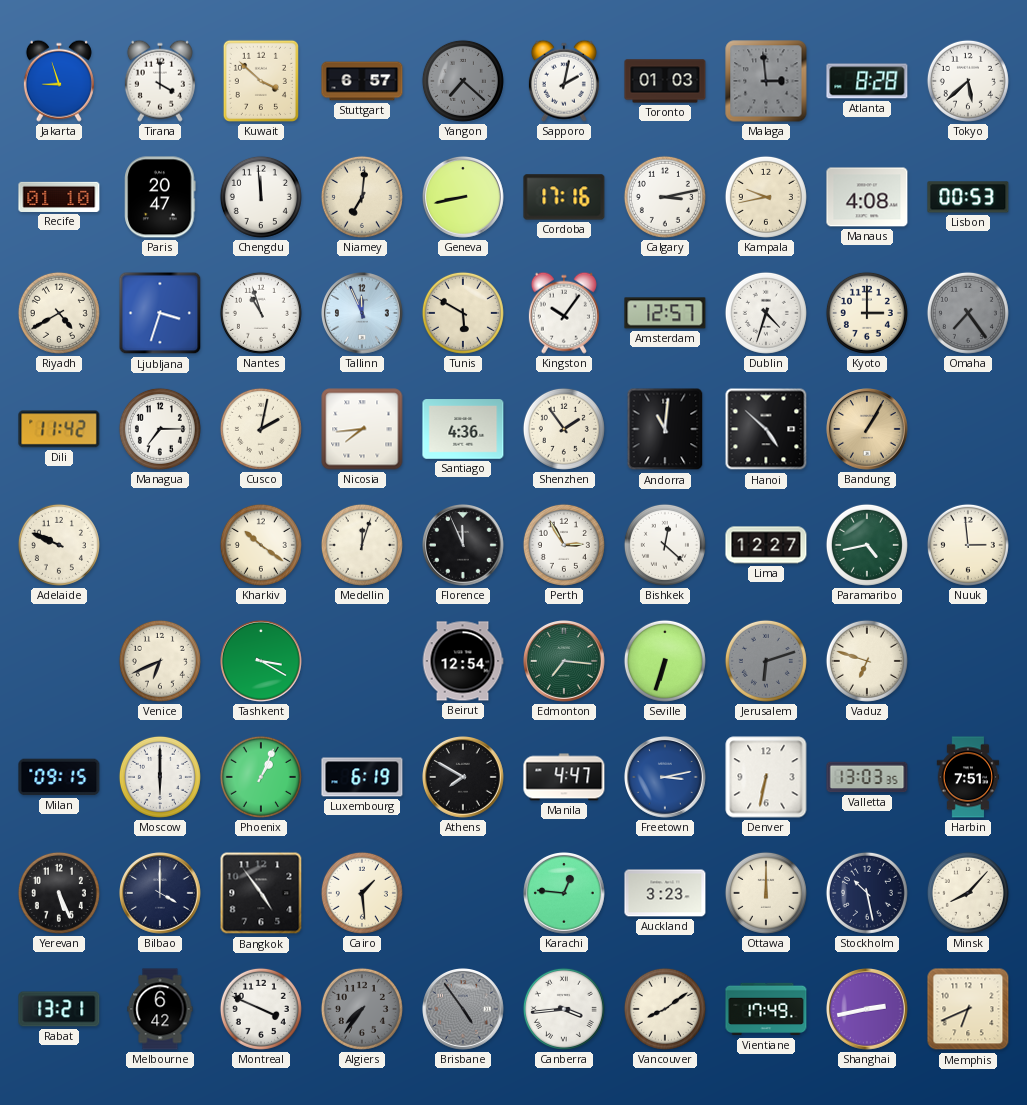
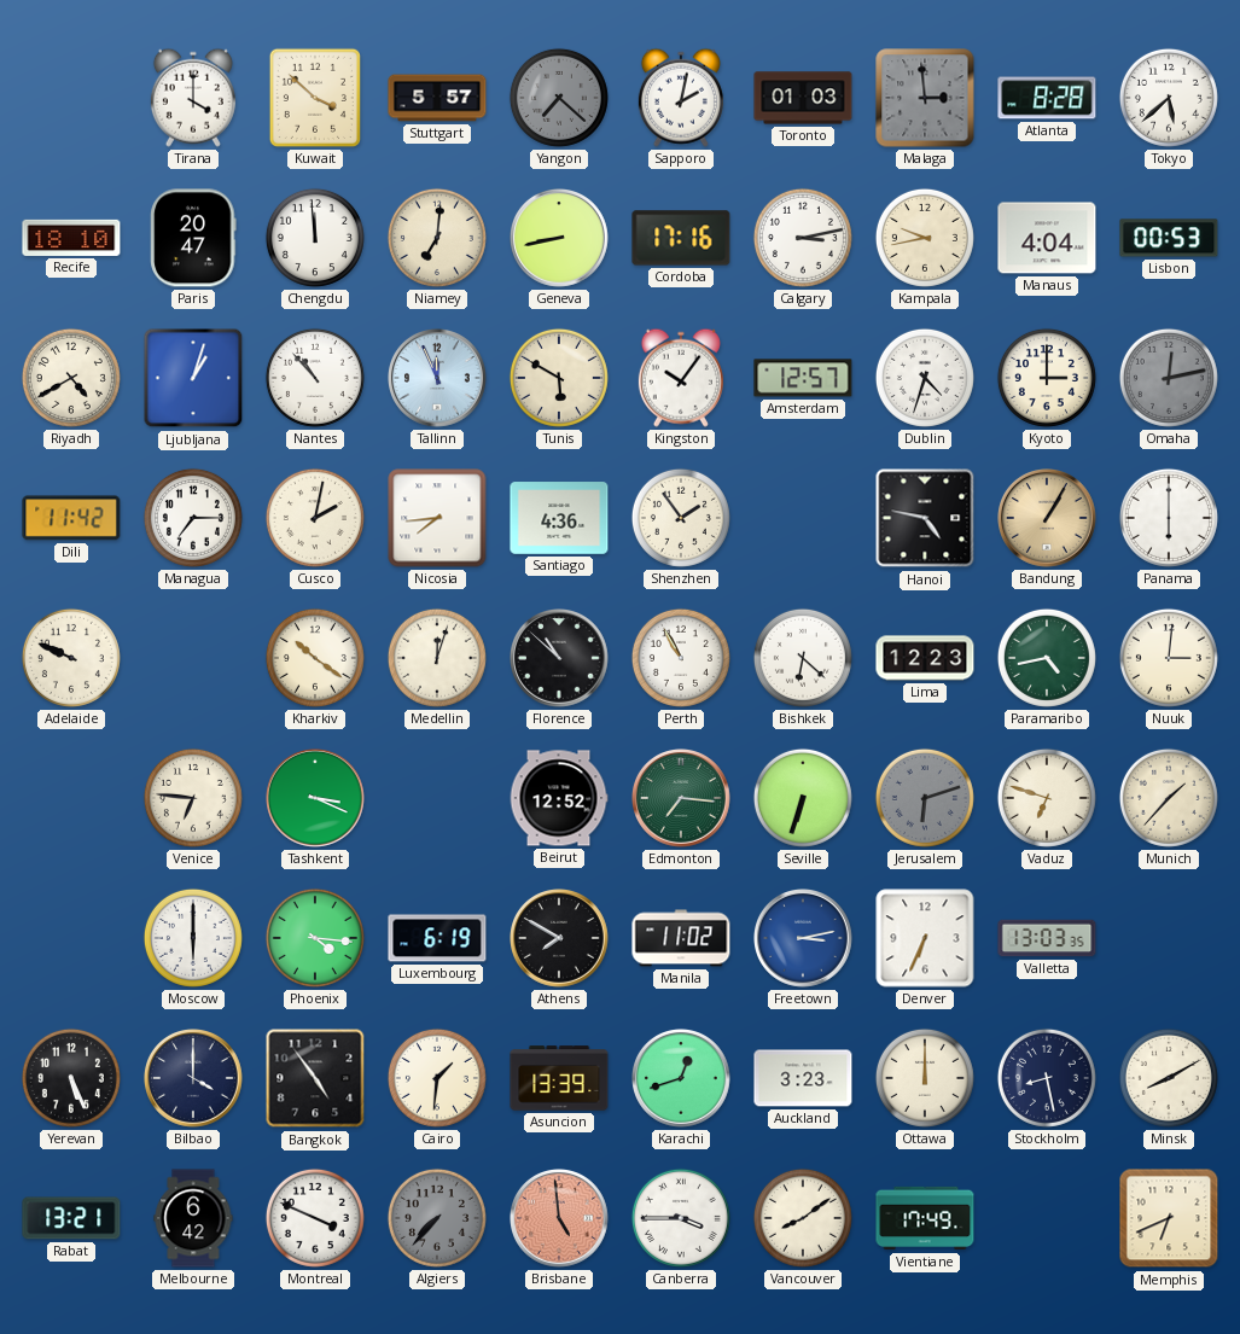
Jakarta: 8:57 -> none (59, 81)
Stuttgart: 6:57 -> 5:57 (437, 98)
Recife: 01:10 -> 18:10 (71, 238)
Manaus: 4:08 -> 4:04 (1047, 238)
Ljubljana: 3:33 -> 1:03 (193, 378)
Nantes: 10:57 -> 10:53 (315, 378)
Omaha: 7:24 -> 12:13 (1169, 378)
Andorra: 11:01 -> none (665, 429)
Hanoi: 4:52 -> 4:47 (925, 518)
Panama: none -> 6:00 (1169, 518)
Florence: 11:56 -> 10:52 (560, 659)
Perth: 2:55 -> 10:55 (681, 658)
Bishkek: 12:22 -> 6:22 (803, 658)
Lima: 12:27 -> 12:23 (925, 658)
Nuuk: 2:59 -> 3:01 (1169, 658)
Venice: 6:41 -> 6:46 (193, 798)
Tashkent: 3:20 -> 3:19 (316, 799)
Beirut: 12:54 -> 12:52 (559, 798)
Munich: none -> 1:37 (1169, 798)
Milan: 09:15 -> none (59, 777)
Phoenix: 1:04 -> 4:16 (315, 938)
Manila: 4:47 -> 11:02 (681, 938)
Denver: 6:32 -> 6:34 (925, 938)
Harbin: 7:51 -> none (968, 777)
Cairo: 1:29 -> 1:31 (437, 1078)
Asuncion: none -> 13:39 (559, 1078)
Karachi: 12:46 -> 12:42 (682, 1079)
Stockholm: 10:28 -> 8:28 (1047, 1078)
Minsk: 8:07 -> 8:10 (1169, 1078)
Algiers: 7:36 -> 7:37 (437, 1218)
Brisbane: 4:54 -> 4:59 (560, 1219)
Brisbane dial: grey -> salmon (560, 1219)
Canberra: 3:44 -> 3:45 (681, 1218)
Shanghai: 2:43 -> none (868, 1010)
